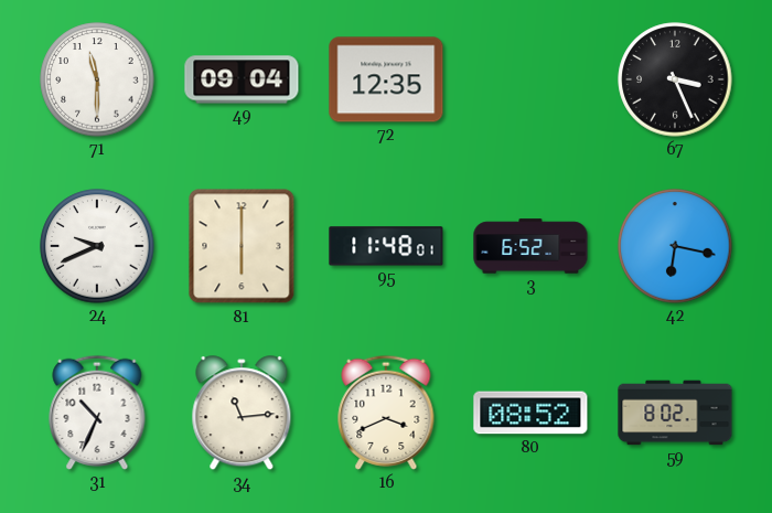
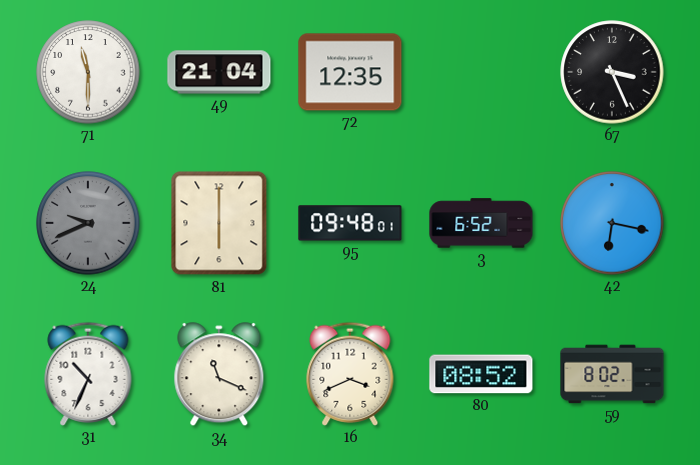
49: 09:04 -> 21:04 (219, 72)
24 dial: white -> grey (88, 223)
95: 11:48 -> 09:48 (350, 223)
34: 11:14 -> 11:19 (219, 375)
